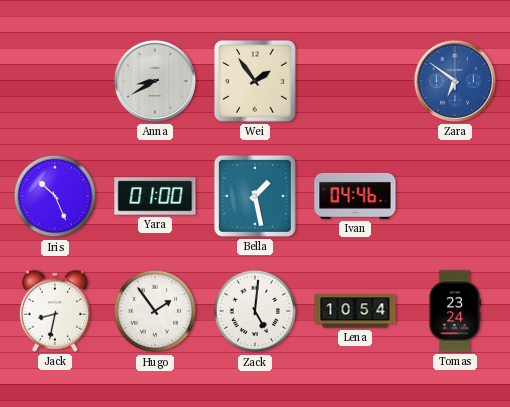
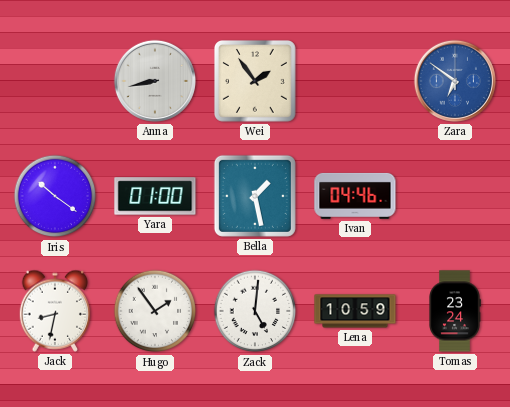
Anna: 8:40 -> 8:43 (155, 81)
Iris: 10:26 -> 10:21 (55, 196)
Lena: 10:54 -> 10:59 (355, 311)
